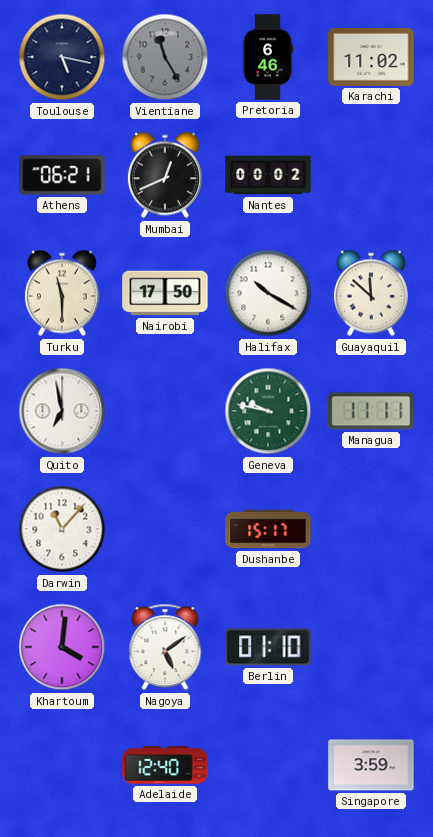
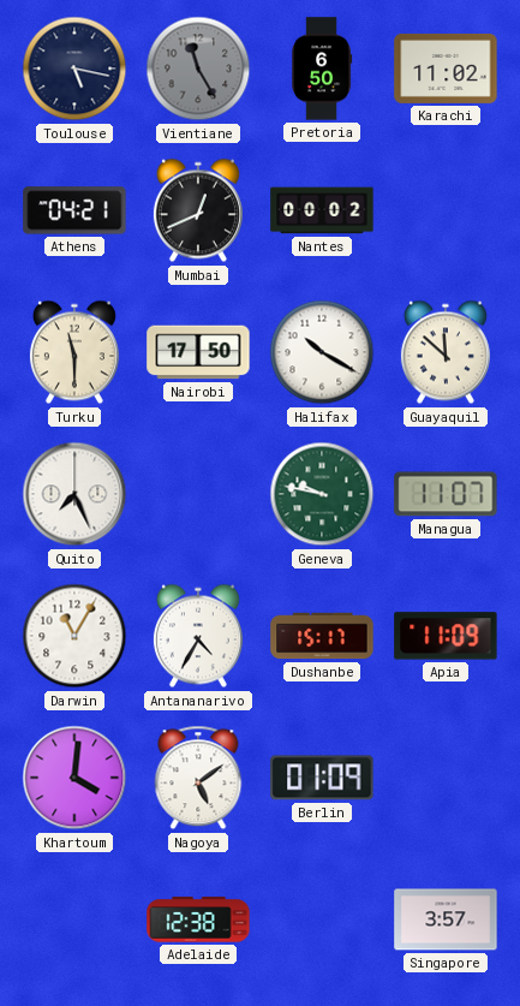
Pretoria: 6:46 -> 6:50 (323, 69)
Athens: 06:21 -> 04:21 (74, 210)
Quito: 6:58 -> 7:26 (74, 494)
Managua: 11:11 -> 11:07 (446, 494)
Darwin: 11:07 -> 11:05 (74, 636)
Antananarivo: none -> 4:35 (198, 636)
Apia: none -> 11:09 (446, 636)
Berlin: 01:10 -> 01:09 (322, 778)
Adelaide: 12:40 -> 12:38 (198, 919)
Singapore: 3:59 -> 3:57 (446, 919)
